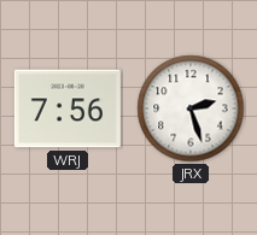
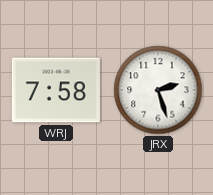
WRJ: 7:56 -> 7:58 (56, 90)
